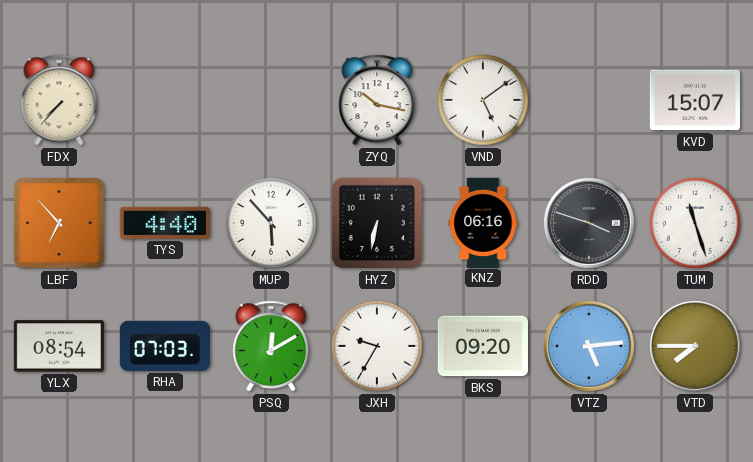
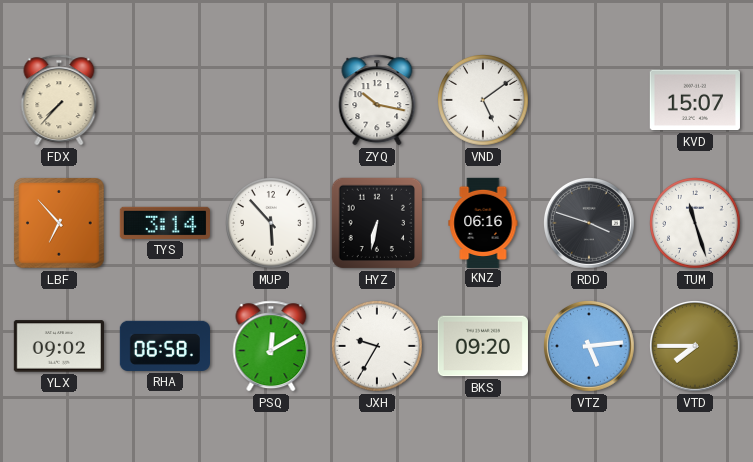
TYS: 4:40 -> 3:14 (165, 223)
YLX: 08:54 -> 09:02 (58, 346)
RHA: 07:03 -> 06:58 (164, 346)
